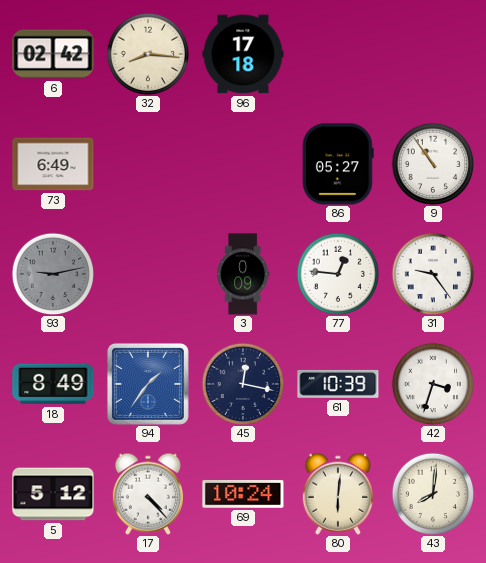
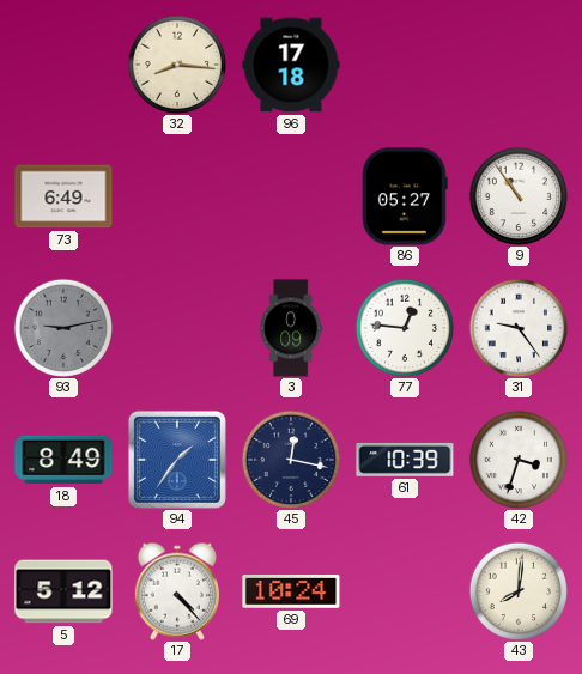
6: 02:42 -> none (53, 54)
80: 6:01 -> none (338, 494)
